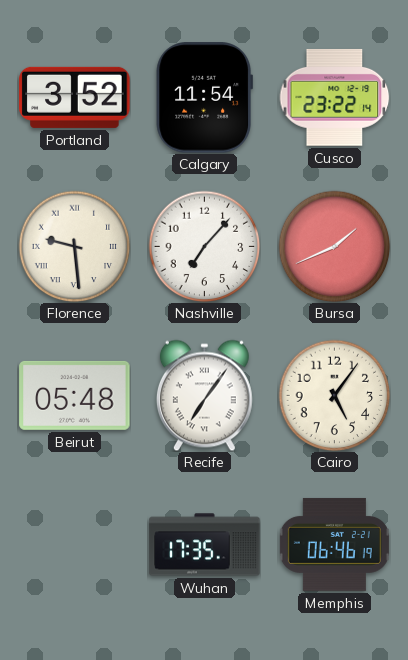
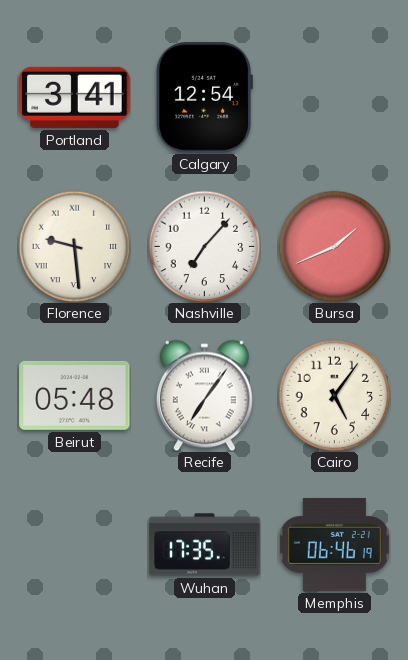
Portland: 3:52 -> 3:41 (75, 97)
Calgary: 11:54 -> 12:54 (204, 98)
Cusco: 23:22 -> none (334, 97)
